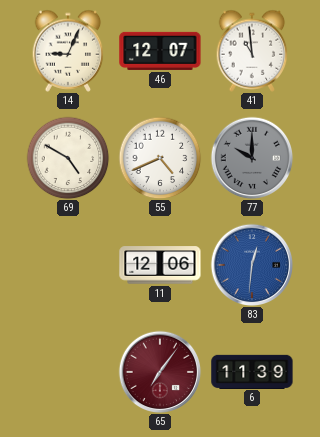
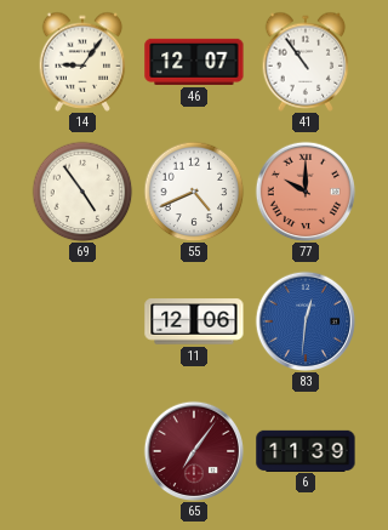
14: 9:04 -> 9:06 (82, 62)
41: 10:59 -> 10:54 (306, 62)
69: 4:50 -> 4:54 (82, 192)
77 dial: grey -> salmon (306, 192)
